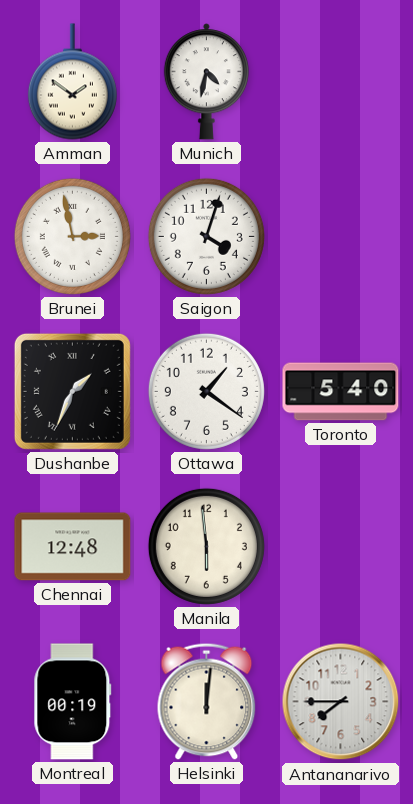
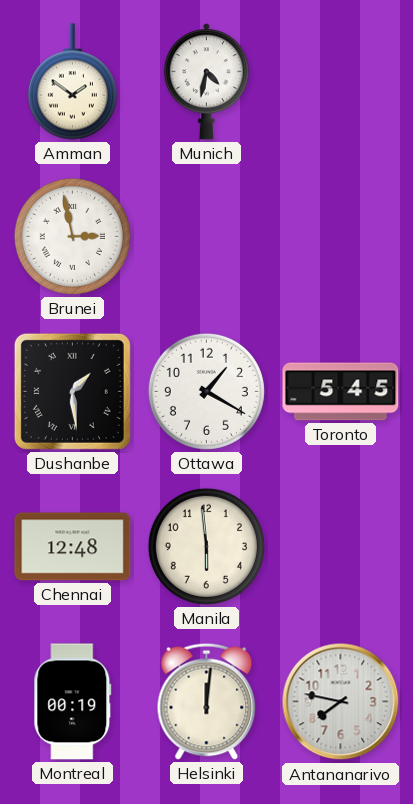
Saigon: 4:03 -> none (206, 236)
Dushanbe: 1:34 -> 1:29 (72, 391)
Ottawa: 1:21 -> 1:20 (206, 391)
Toronto: 5:40 -> 5:45 (341, 392)
Antananarivo: 7:45 -> 7:47 (341, 702)
